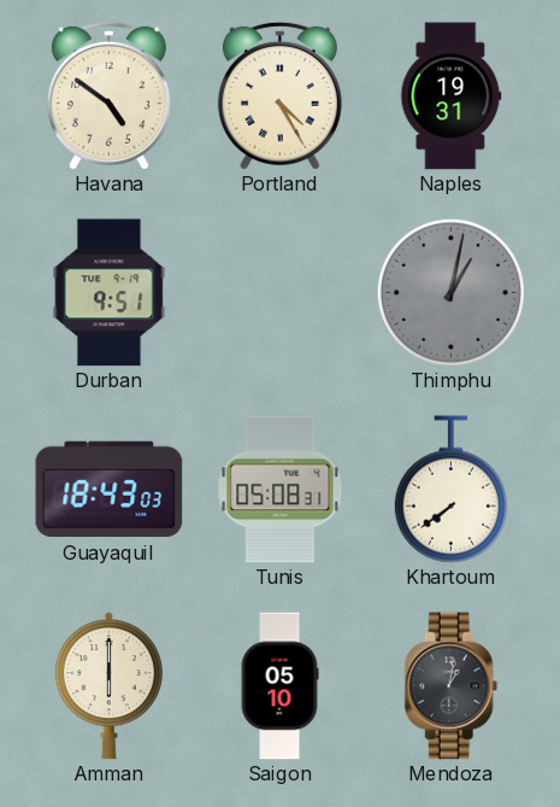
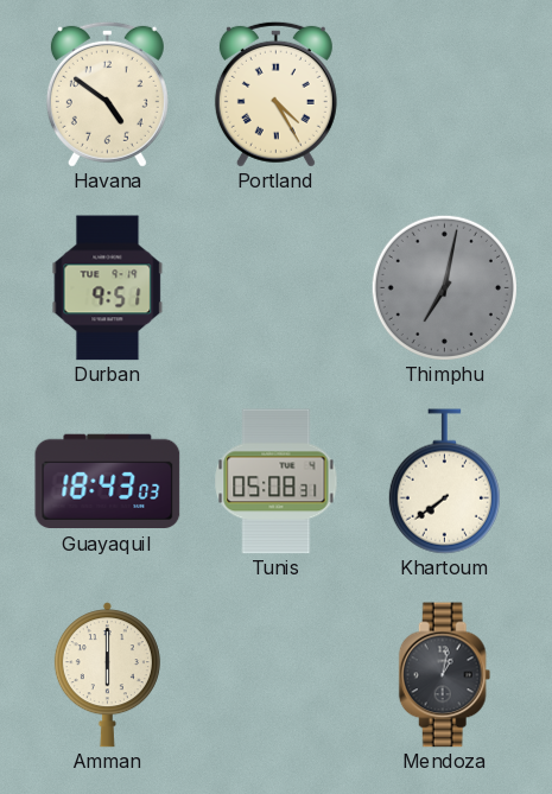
Naples: 19:31 -> none (452, 97)
Thimphu: 1:02 -> 7:02 (444, 287)
Saigon: 05:10 -> none (279, 686)
